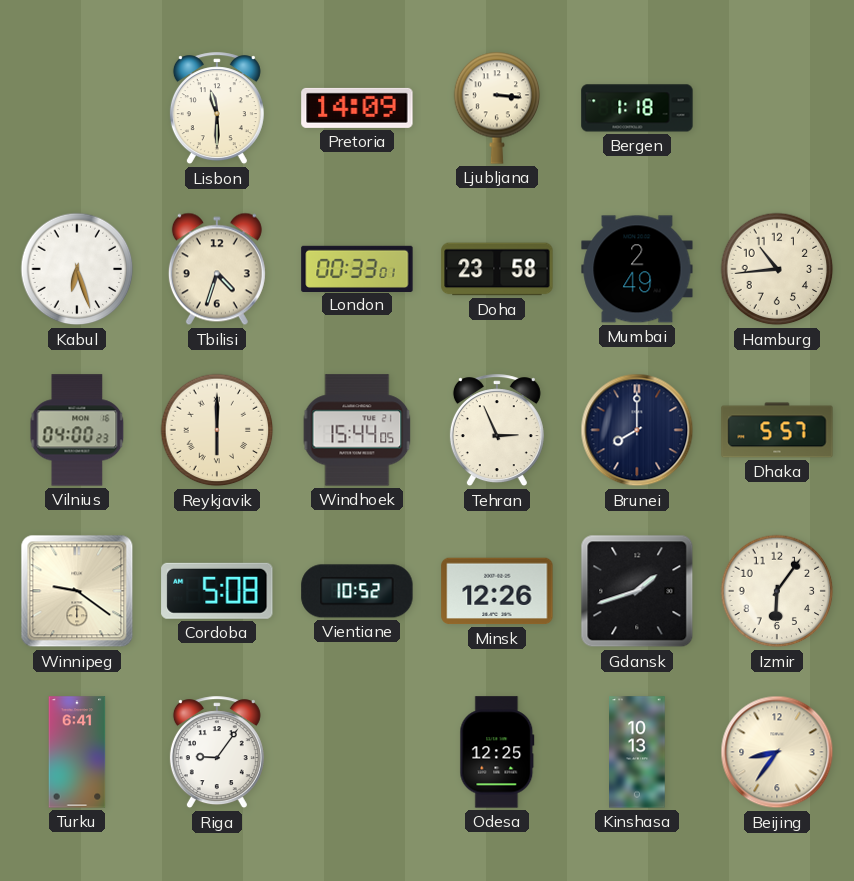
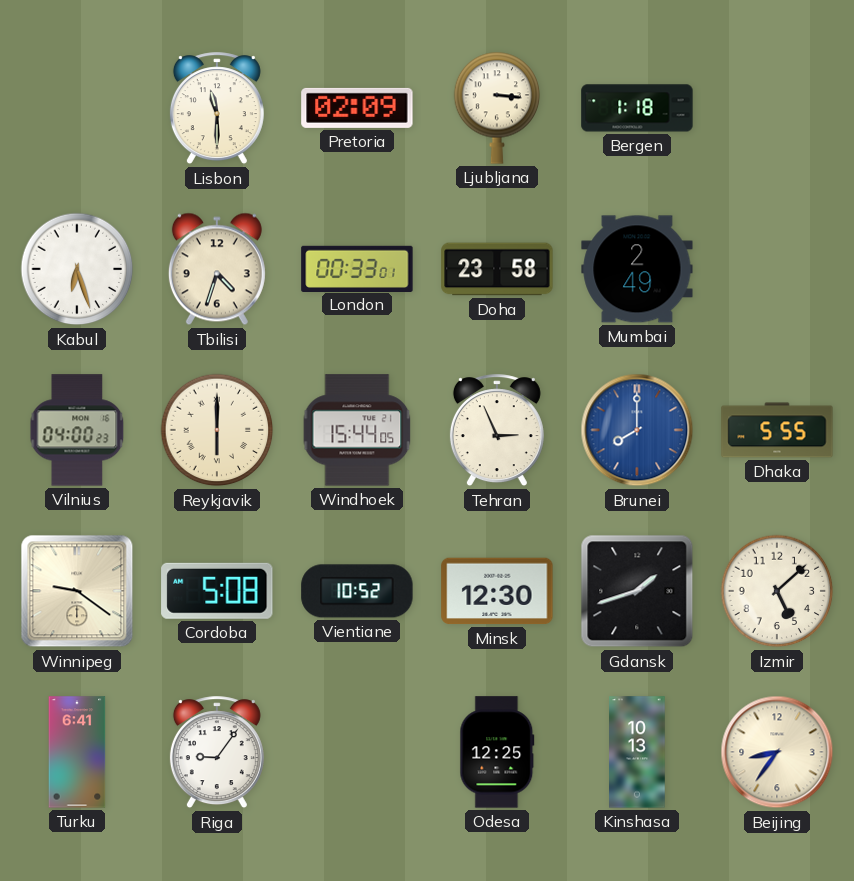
Pretoria: 14:09 -> 02:09 (357, 108)
Hamburg: 10:44 -> none (777, 269)
Brunei dial: navy -> blue (637, 430)
Dhaka: 5:57 -> 5:55 (777, 430)
Minsk: 12:26 -> 12:30 (497, 591)
Izmir: 6:06 -> 5:08 (777, 591)
